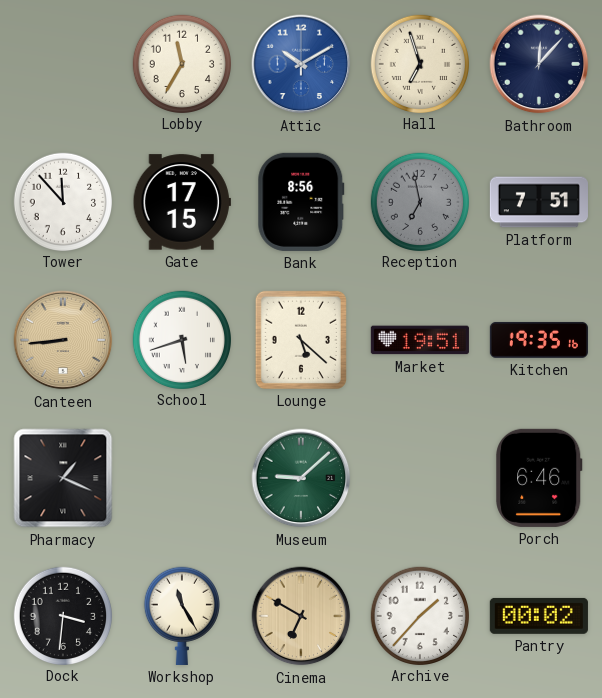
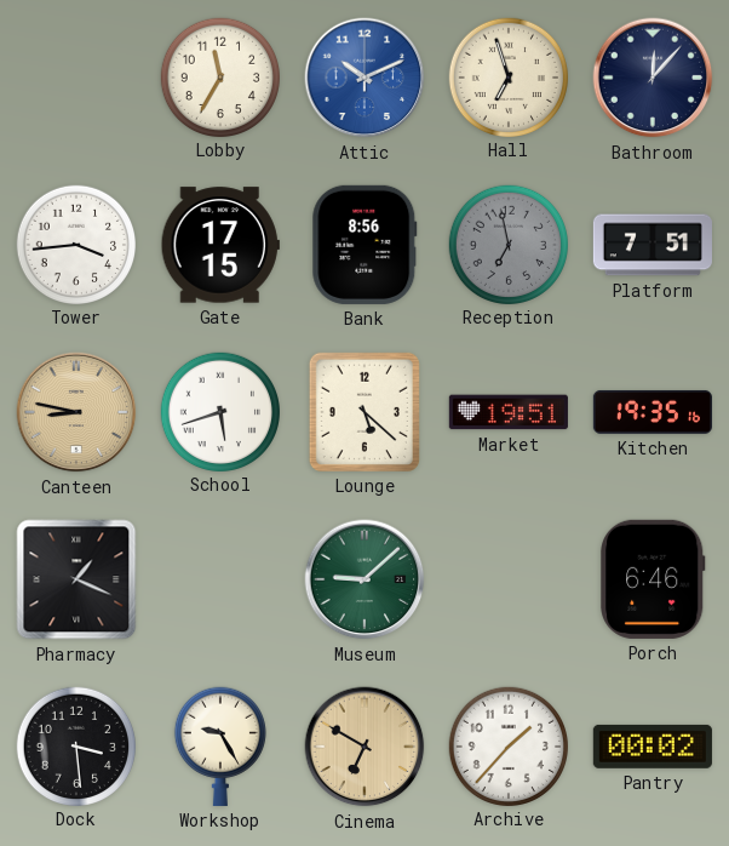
Attic: 10:10 -> 10:11 (364, 78)
Tower: 11:53 -> 3:44 (75, 244)
Canteen: 8:44 -> 8:47 (76, 412)
Dock: 3:31 -> 3:29 (75, 745)
Workshop: 11:25 -> 9:25 (220, 747)
